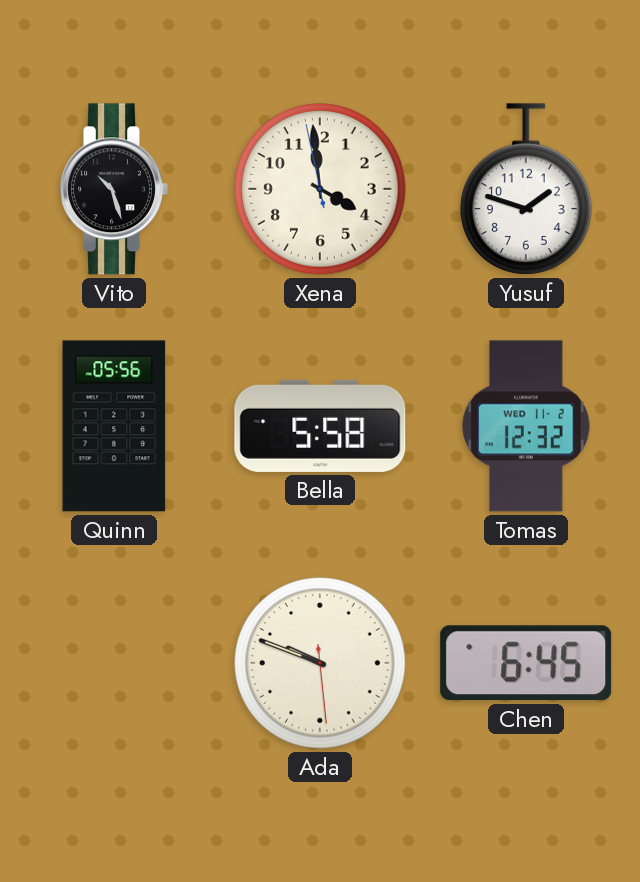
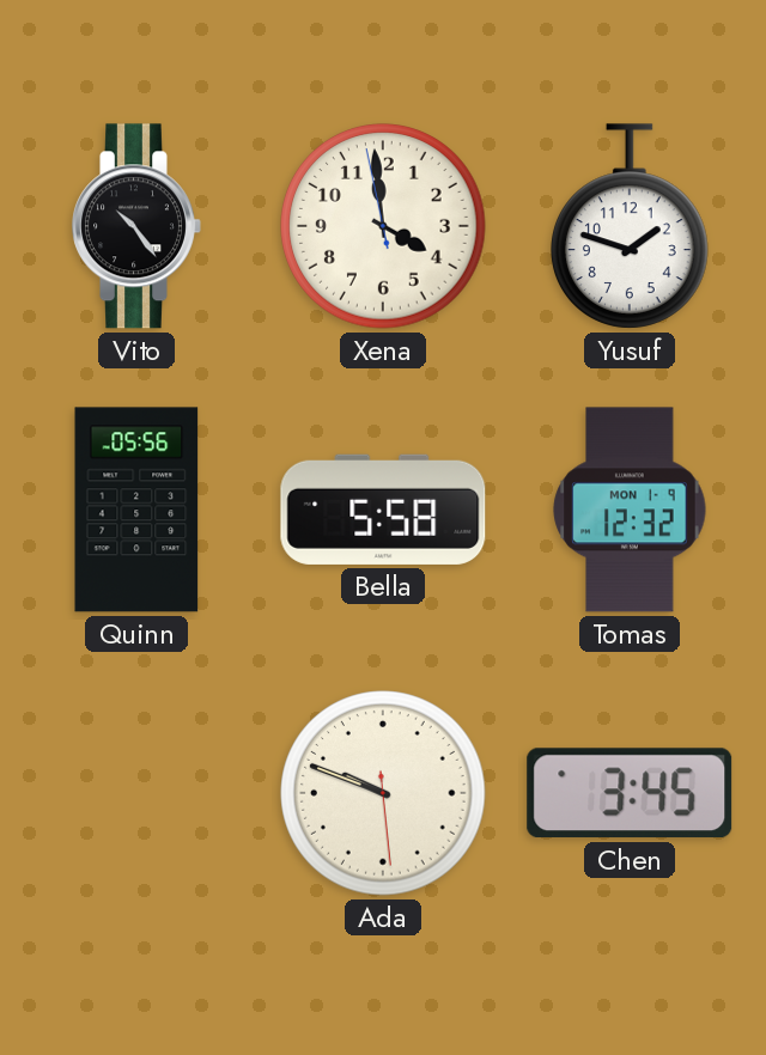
Vito: 10:27 -> 10:24 (136, 226)
Tomas date: WED 11-2 -> MON 1-9 (630, 510)
Chen: 6:45 -> 3:45 (630, 793)
